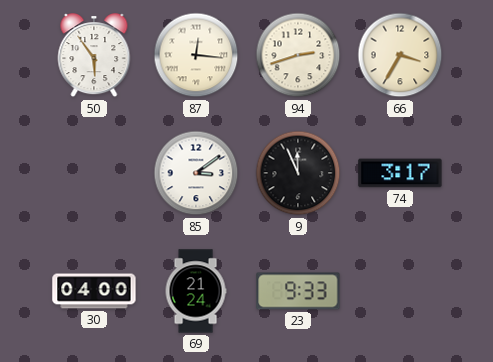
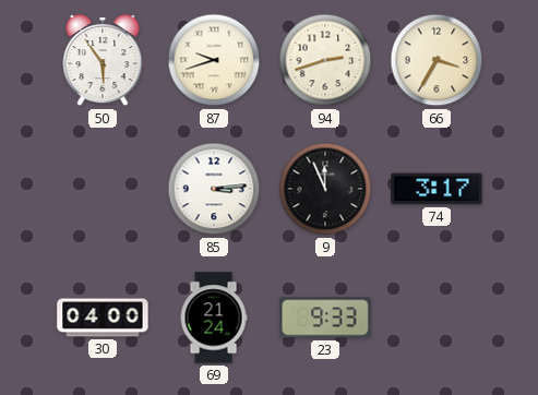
87: 12:16 -> 9:42 (214, 60)
85: 3:09 -> 3:14 (214, 189)
